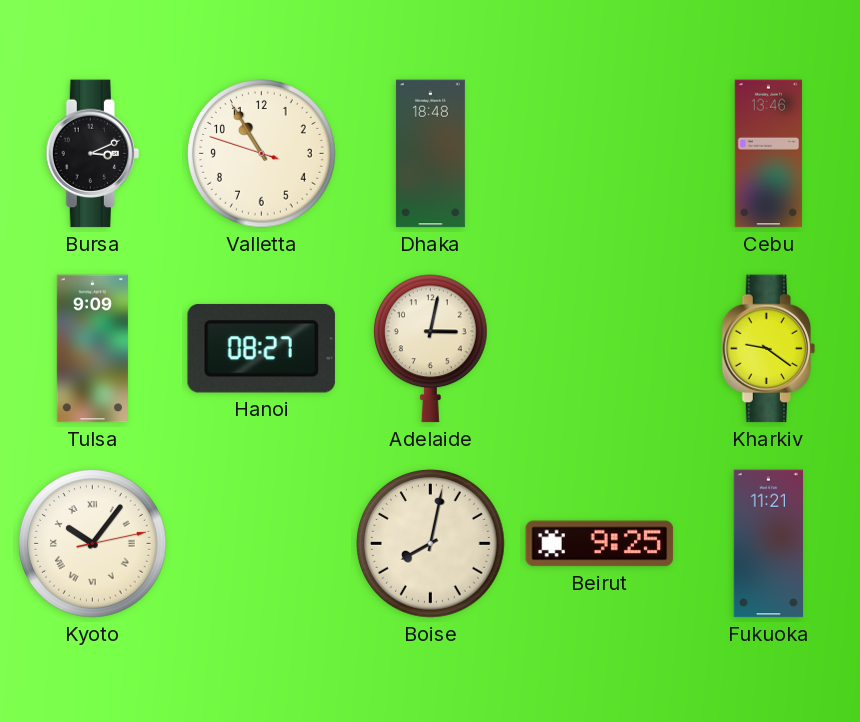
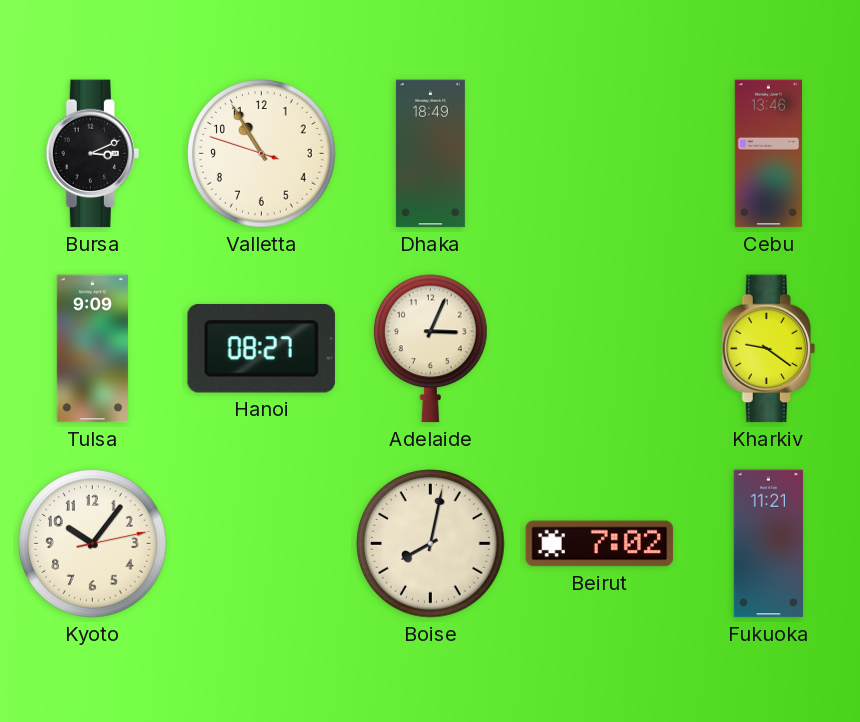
Dhaka: 18:48 -> 18:49 (430, 154)
Adelaide: 3:02 -> 3:04 (430, 349)
Kyoto numerals: Roman -> Arabic (93, 544)
Beirut: 9:25 -> 7:02 (600, 544)
